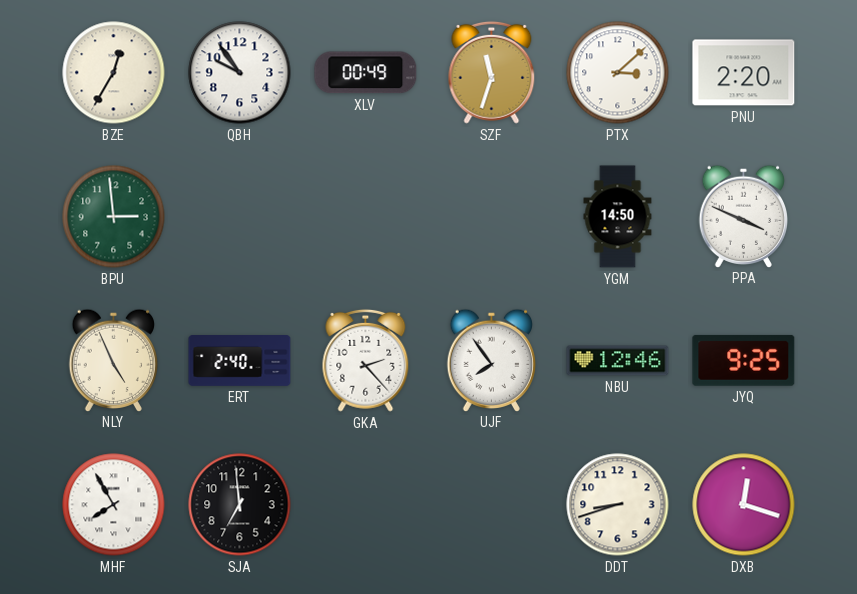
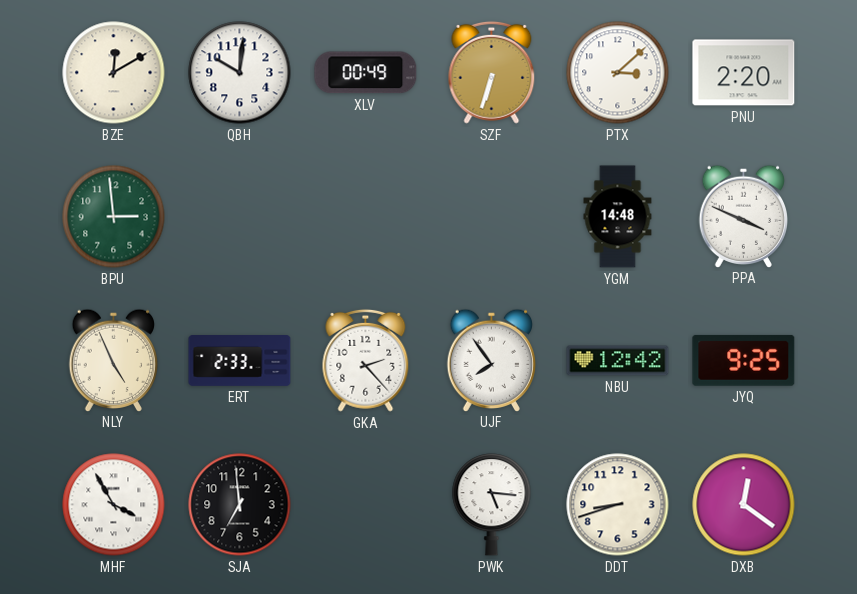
BZE: 12:35 -> 12:10 (114, 73)
QBH: 9:54 -> 10:01 (240, 73)
SZF: 11:33 -> 6:33 (492, 72)
YGM: 14:50 -> 14:48 (618, 217)
ERT: 2:40 -> 2:33 (240, 361)
NBU: 12:46 -> 12:42 (618, 361)
MHF: 7:55 -> 3:55 (114, 505)
PWK: none -> 5:16 (492, 505)
DXB: 12:18 -> 12:21 (744, 505)
